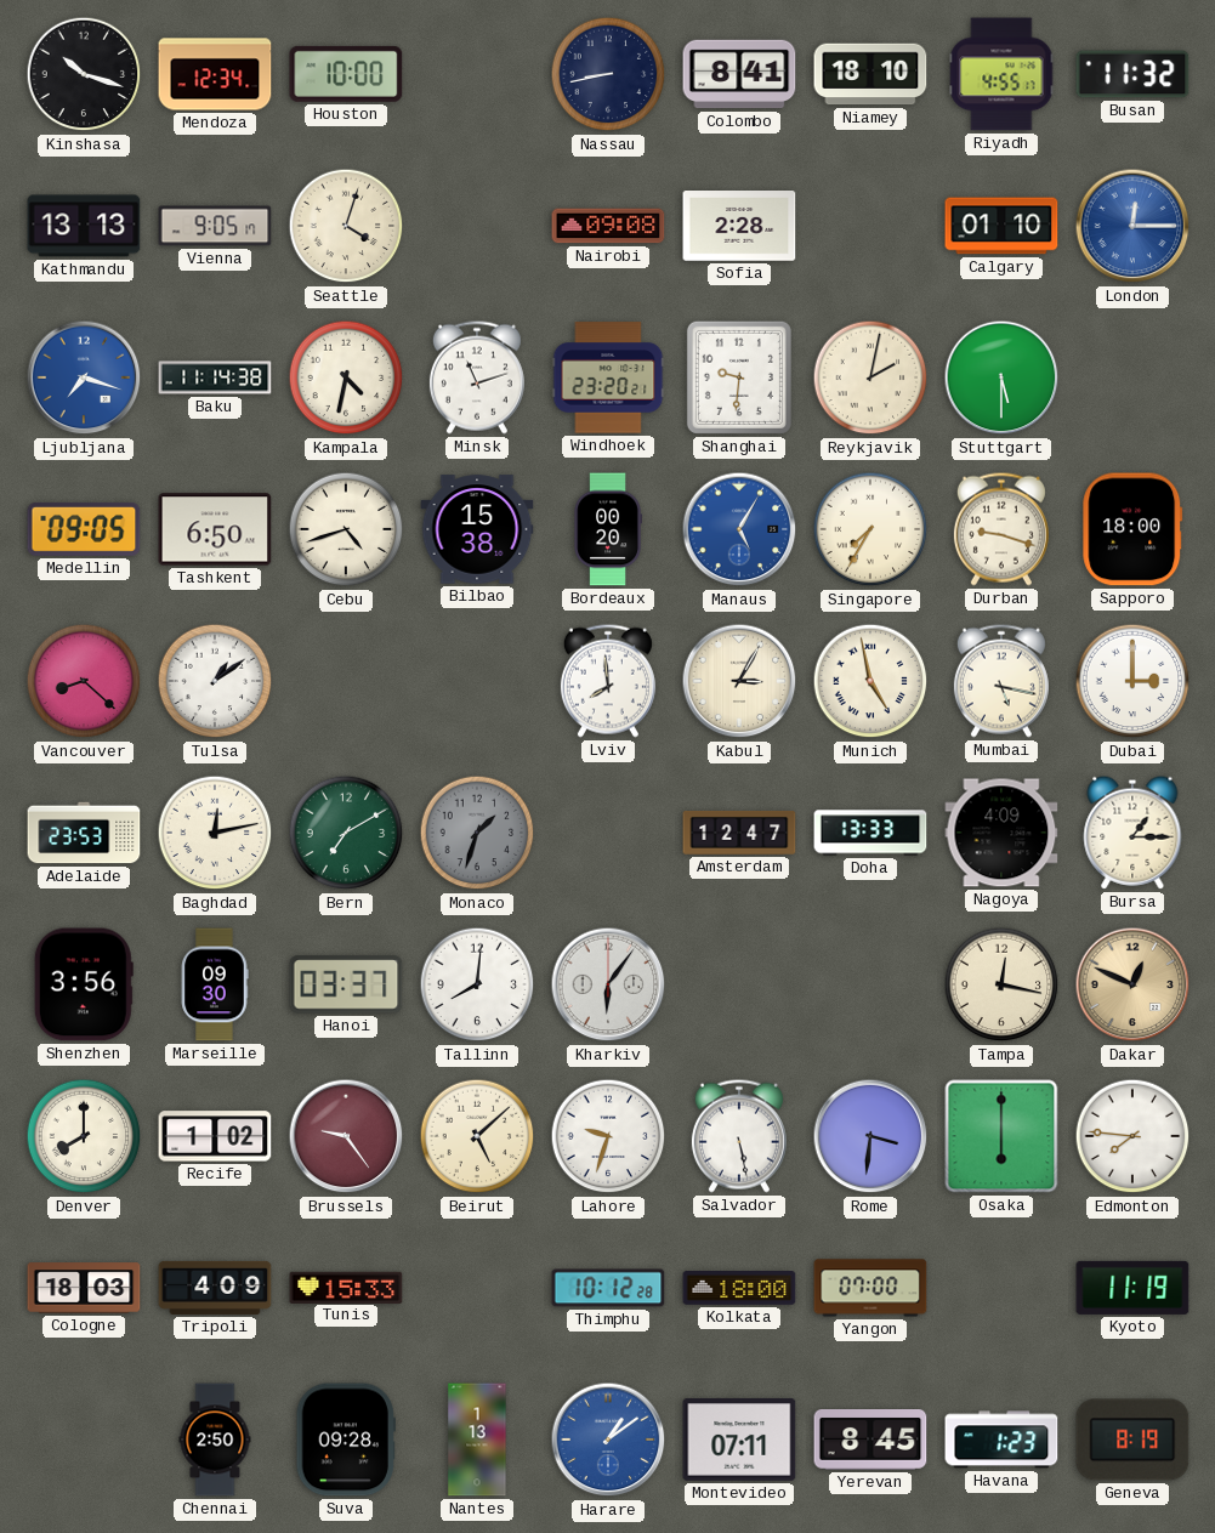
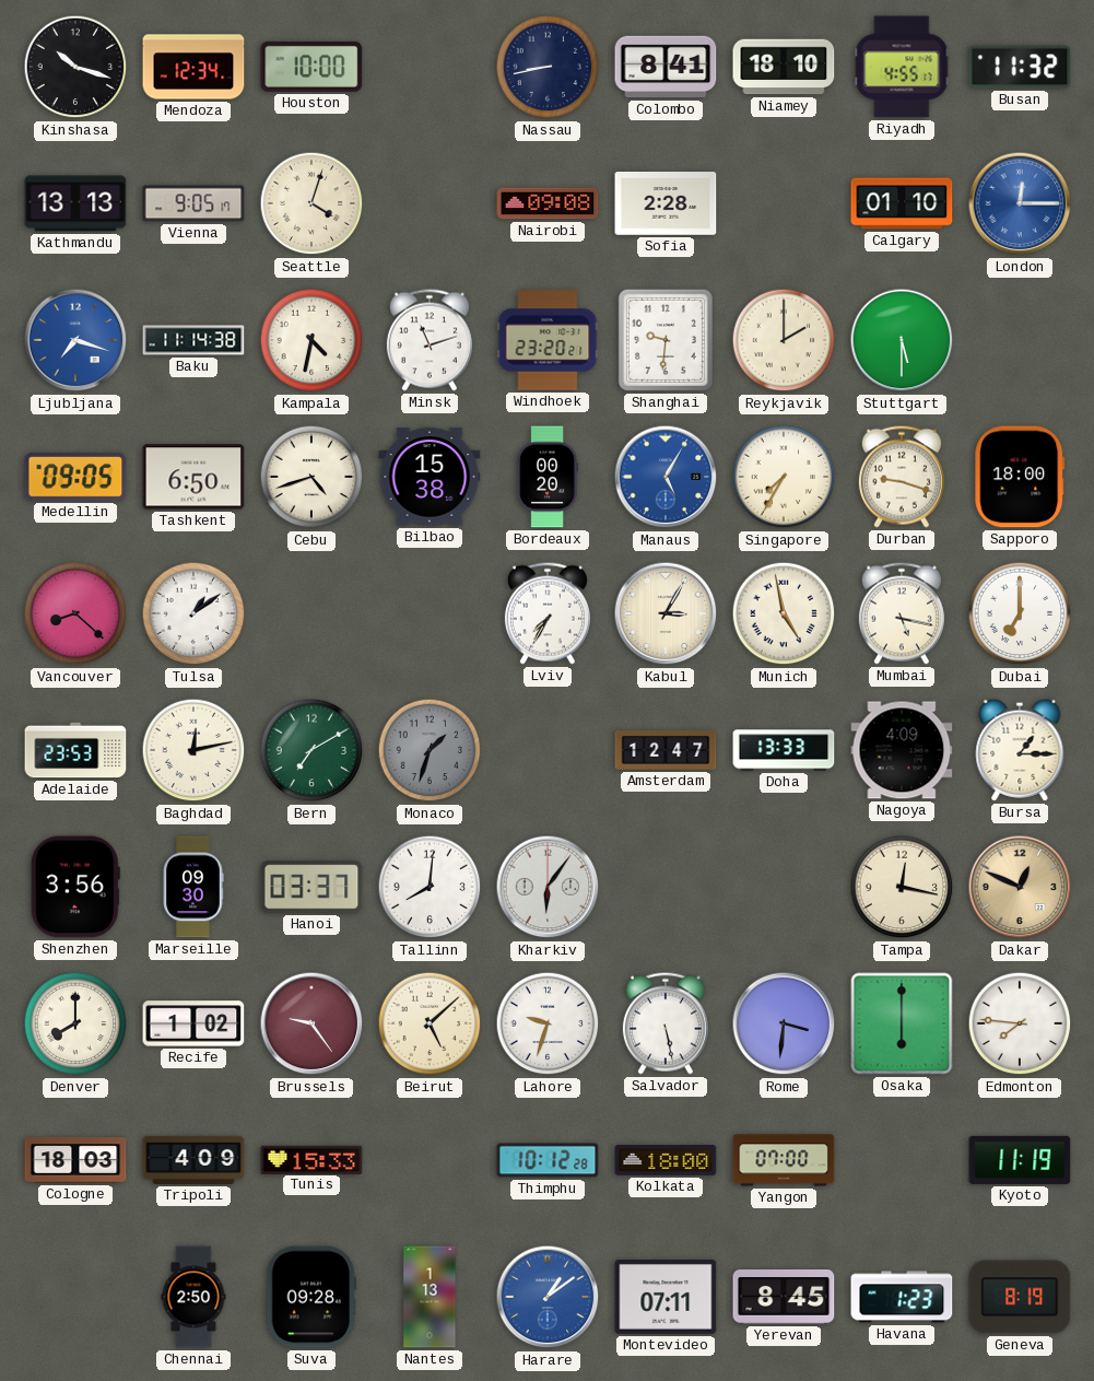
Reykjavik: 2:02 -> 2:00 (784, 340)
Lviv: 7:59 -> 7:35 (548, 613)
Dubai: 3:00 -> 7:00 (1020, 613)
